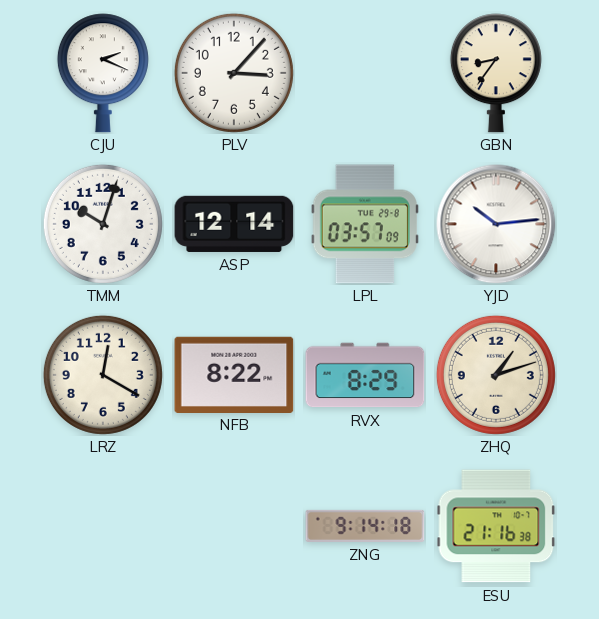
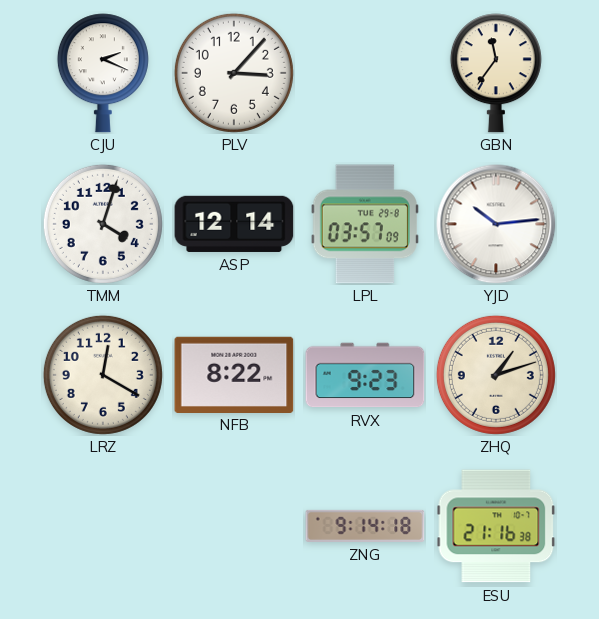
GBN: 8:36 -> 11:36 (496, 73)
TMM: 10:03 -> 4:03 (103, 224)
RVX: 8:29 -> 9:23 (365, 375)
